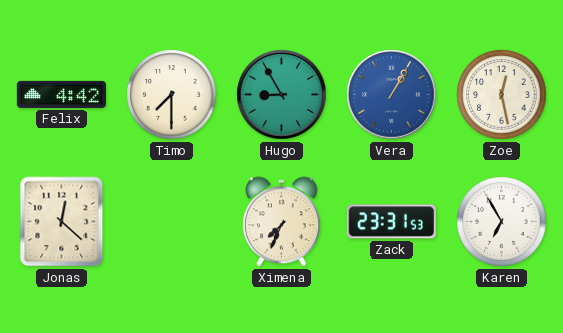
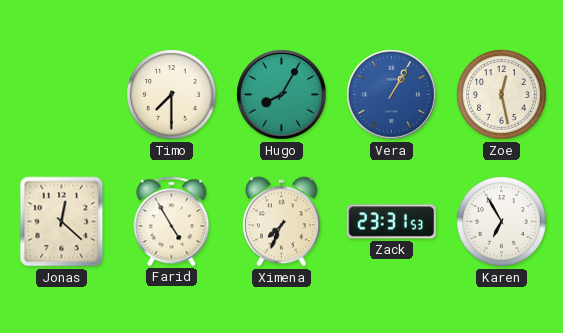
Felix: 4:42 -> none (61, 94)
Hugo: 8:55 -> 8:05 (282, 95)
Farid: none -> 4:55 (172, 221)
